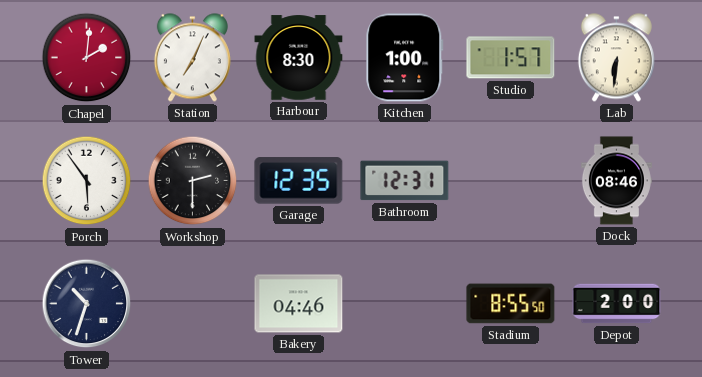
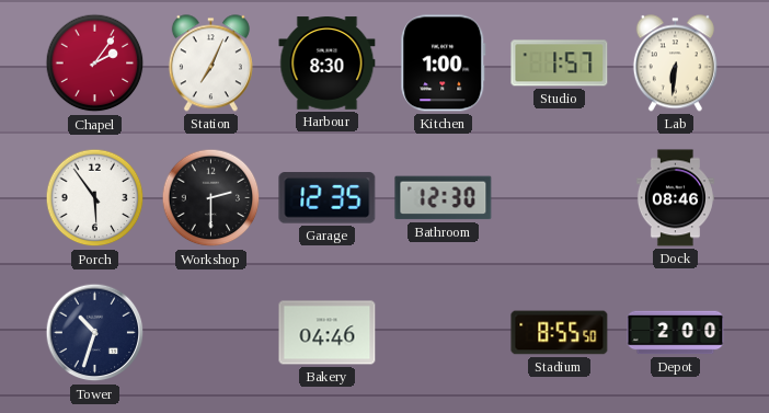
Chapel: 2:01 -> 2:06 (95, 64)
Bathroom: 12:31 -> 12:30 (444, 198)
